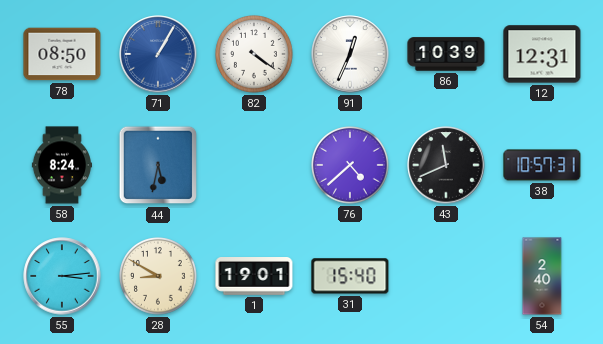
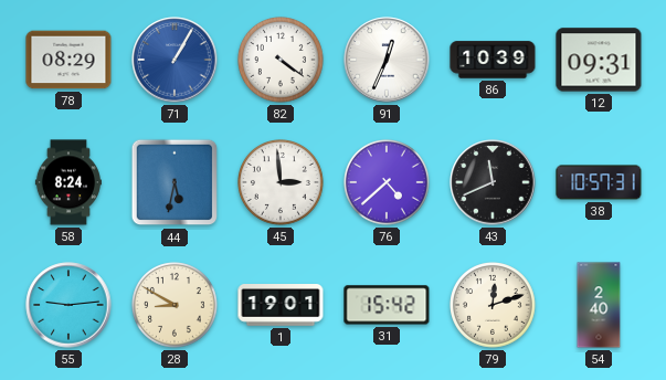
78: 08:50 -> 08:29 (68, 60)
12: 12:31 -> 09:31 (599, 60)
45: none -> 2:59 (282, 183)
55: 3:14 -> 9:14 (68, 305)
31: 15:40 -> 15:42 (387, 305)
79: none -> 12:12 (494, 306)
